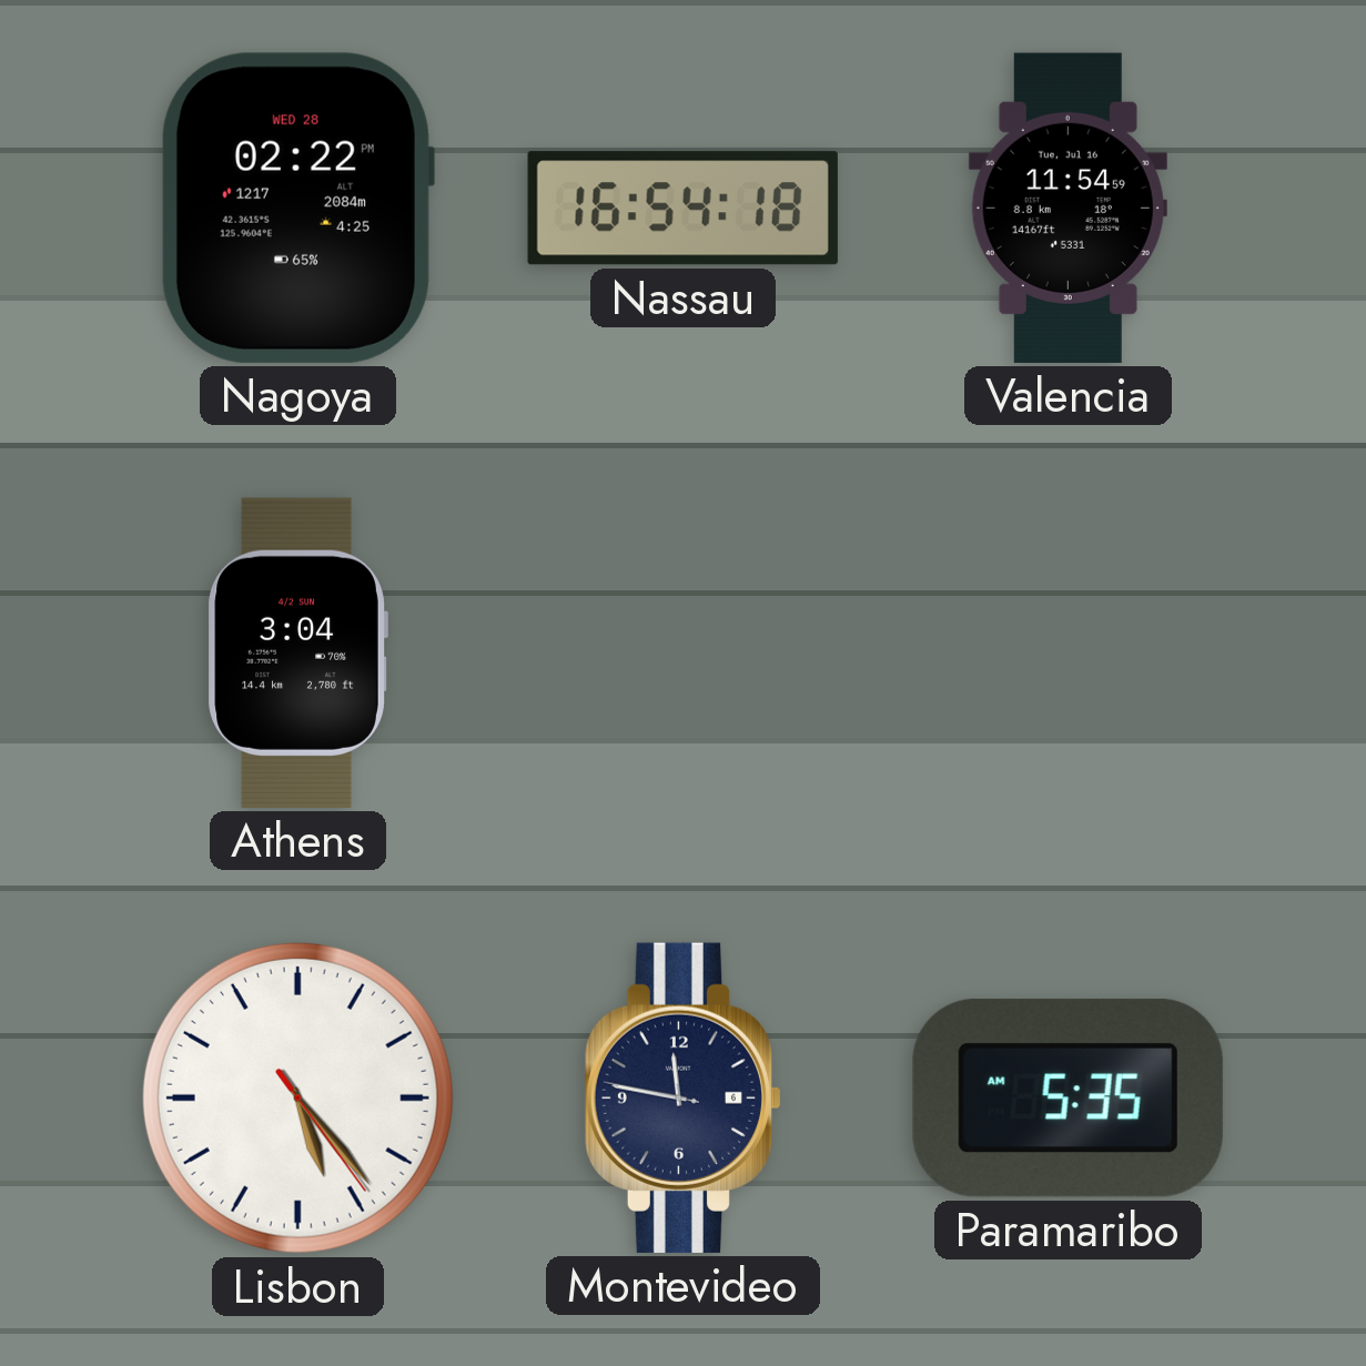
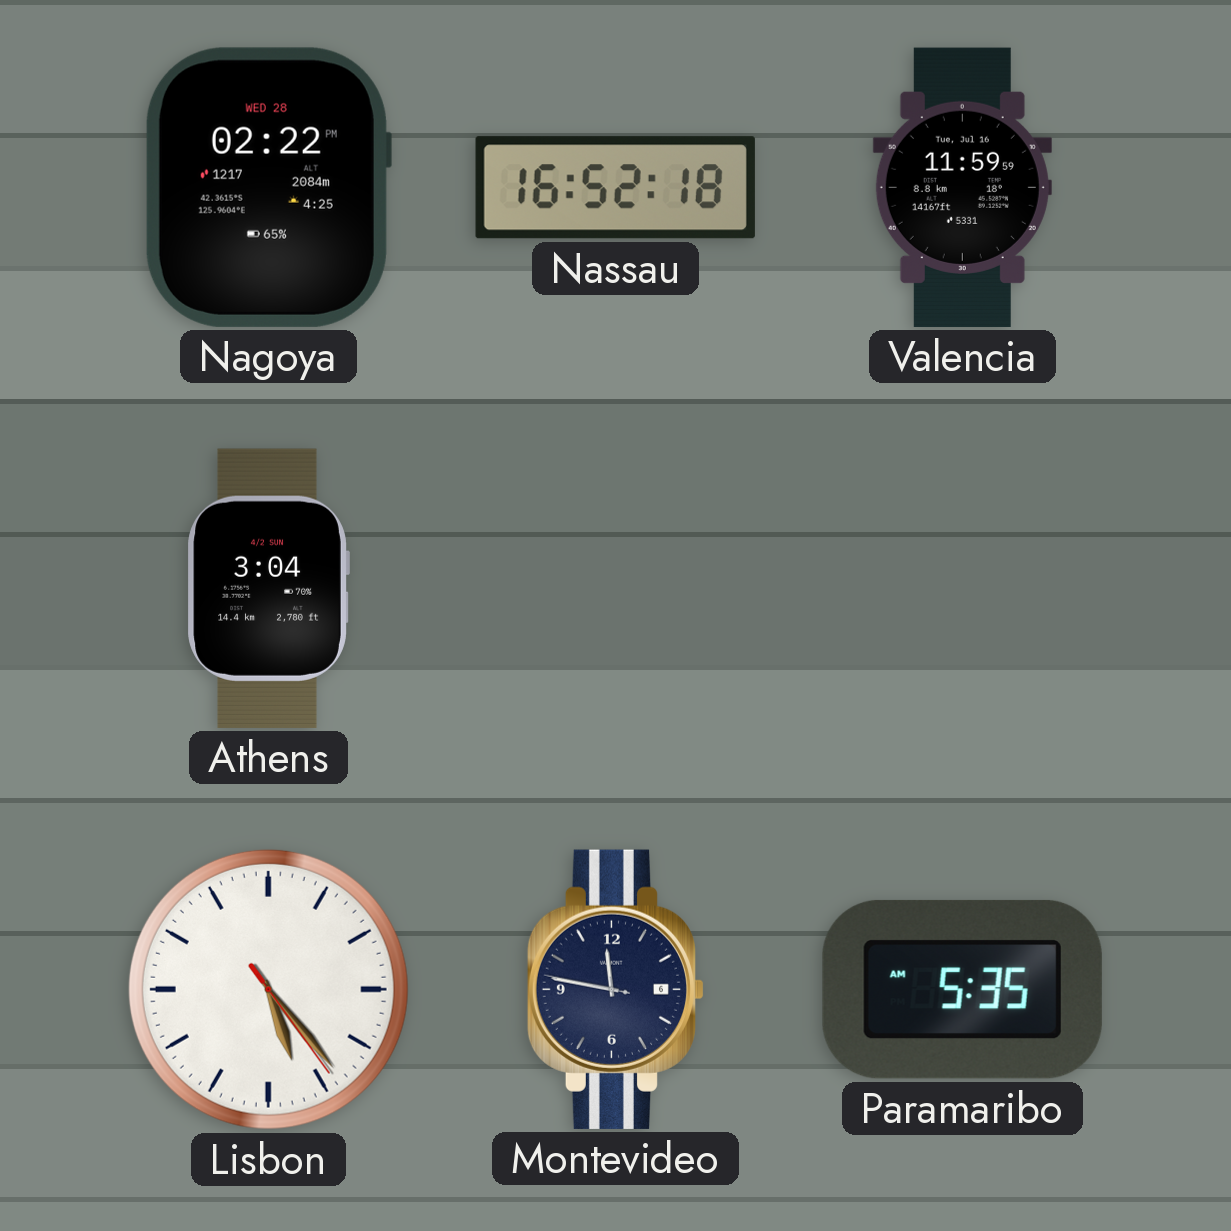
Nassau: 16:54 -> 16:52 (615, 188)
Valencia: 11:54 -> 11:59 (962, 187)
